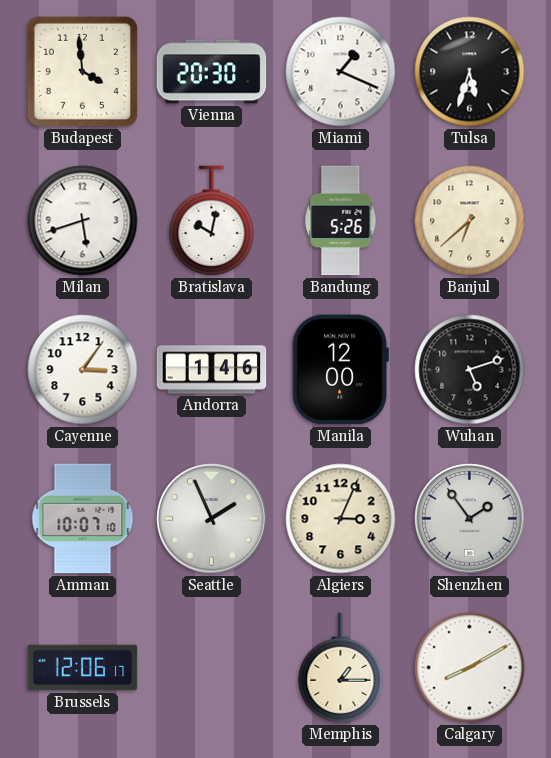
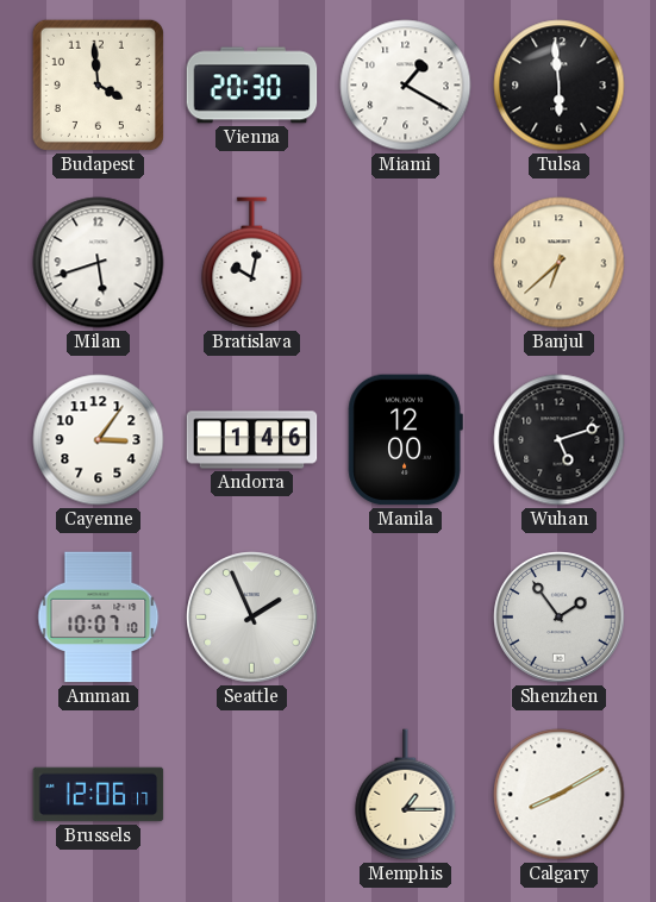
Miami: 1:19 -> 1:20 (406, 86)
Tulsa: 5:33 -> 5:59 (560, 86)
Bandung: 5:26 -> none (341, 221)
Algiers: 3:04 -> none (341, 519)
